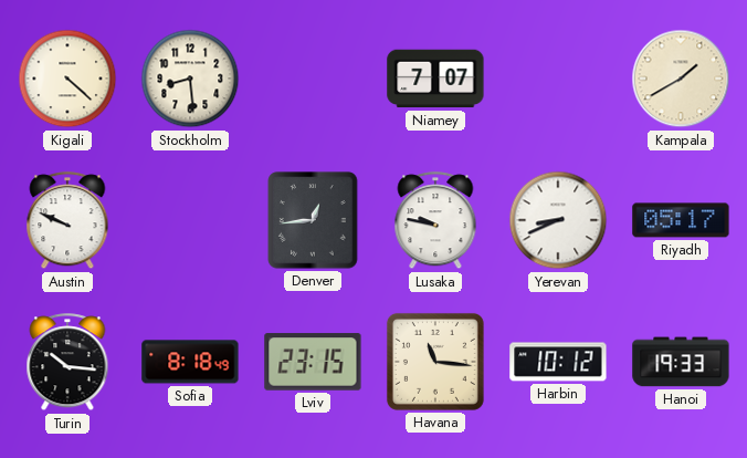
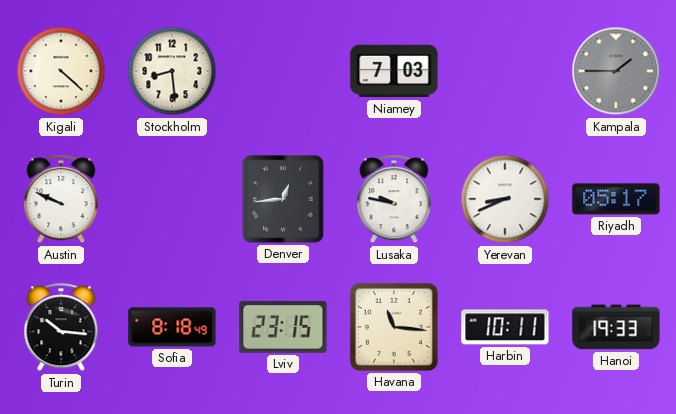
Niamey: 7:07 -> 7:03 (394, 71)
Kampala: 1:40 -> 1:45 (616, 71)
Kampala dial: cream -> grey (616, 71)
Harbin: 10:12 -> 10:11 (505, 327)
